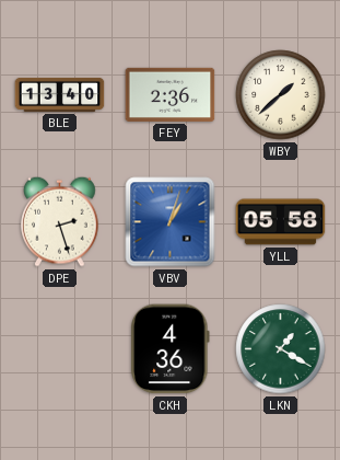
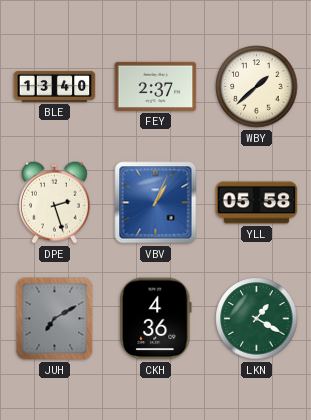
FEY: 2:36 -> 2:37 (156, 86)
VBV: 1:03 -> 1:04 (156, 203)
JUH: none -> 7:10 (55, 319)
